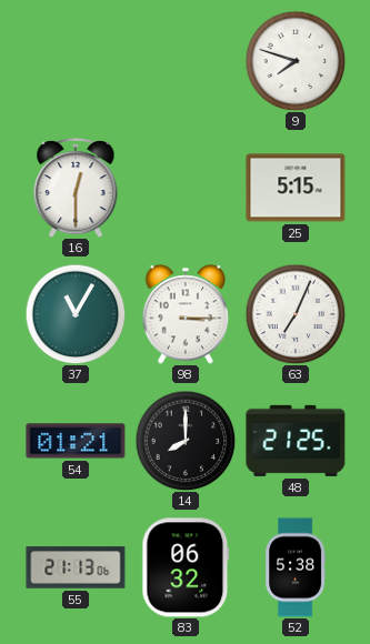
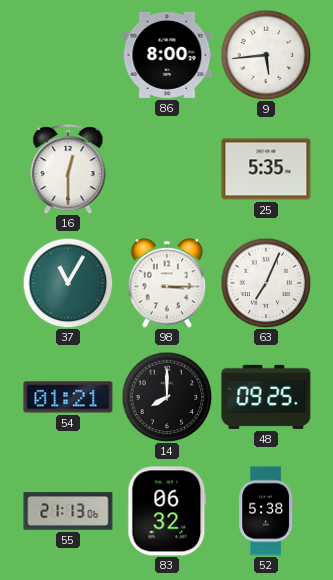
86: none -> 8:00 (167, 55)
9: 7:48 -> 5:44 (266, 55)
25: 5:15 -> 5:35 (266, 169)
48: 21:25 -> 09:25 (266, 397)
